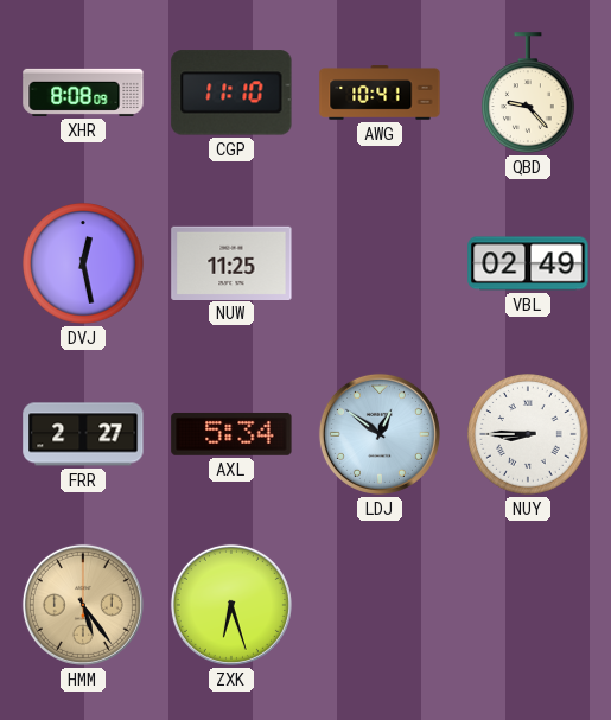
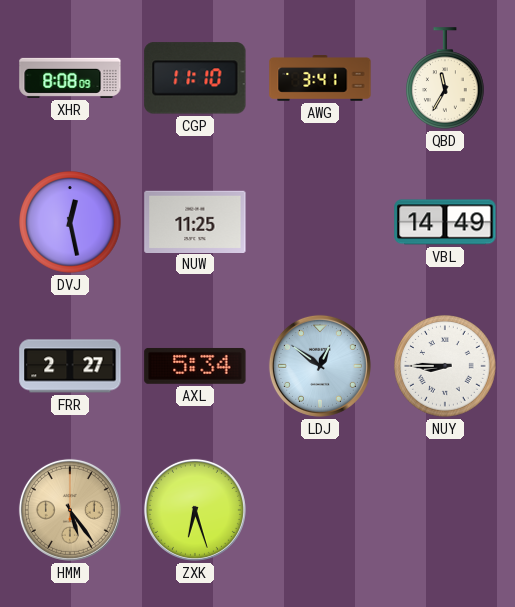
AWG: 10:41 -> 3:41 (320, 78)
QBD: 9:23 -> 11:35 (446, 78)
VBL: 02:49 -> 14:49 (445, 222)
